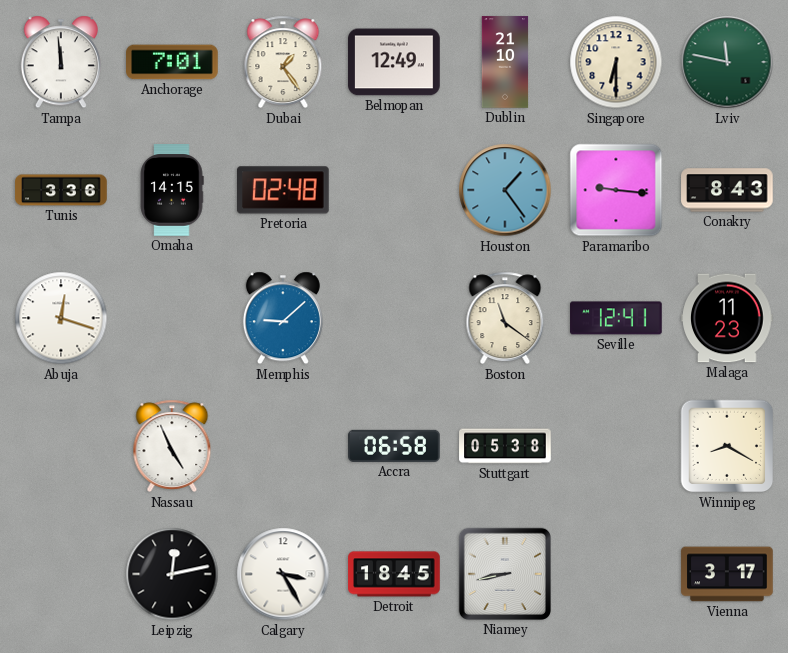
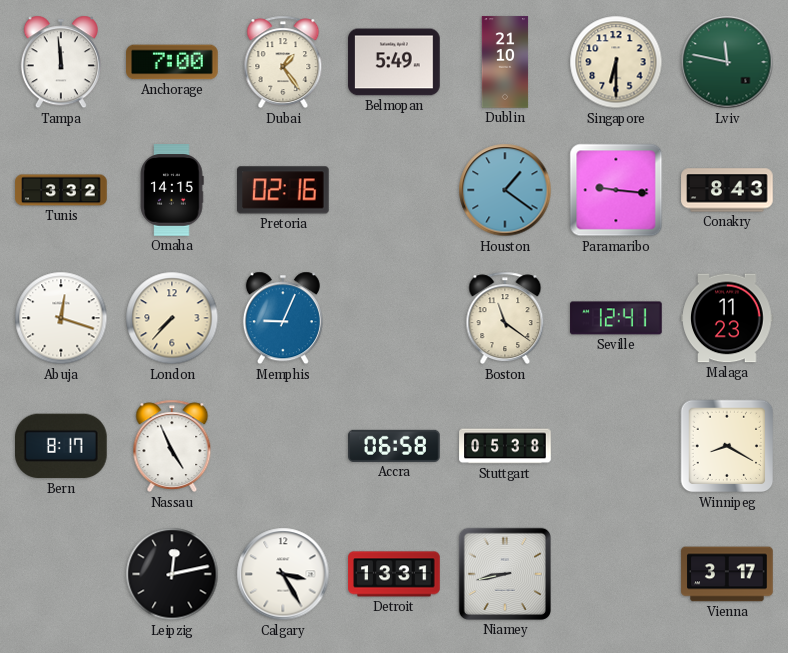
Anchorage: 7:01 -> 7:00 (172, 62)
Belmopan: 12:49 -> 5:49 (394, 62)
Tunis: 3:36 -> 3:32 (61, 190)
Pretoria: 02:48 -> 02:16 (284, 190)
Houston: 1:24 -> 1:21 (505, 190)
London: none -> 7:37 (172, 318)
Memphis: 9:08 -> 9:04 (283, 318)
Bern: none -> 8:17 (62, 446)
Detroit: 18:45 -> 13:31 (394, 574)
